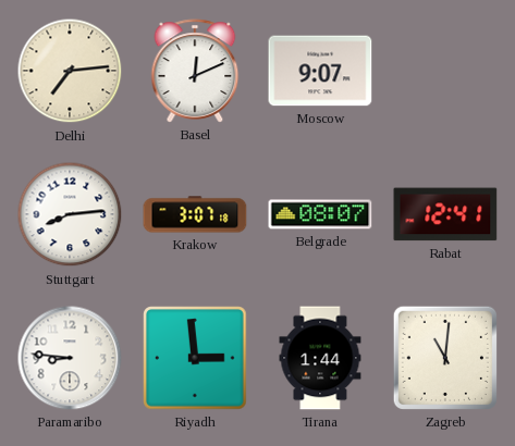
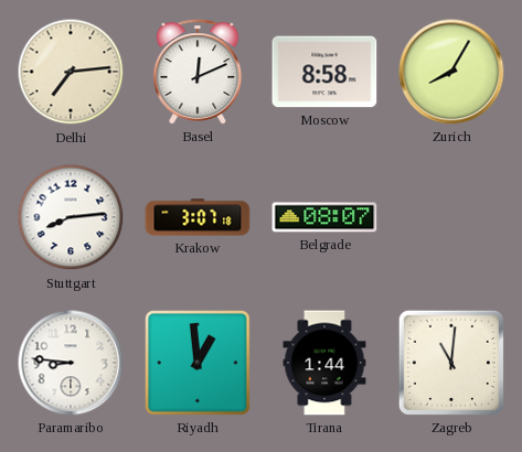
Moscow: 9:07 -> 8:58 (324, 72)
Zurich: none -> 8:05 (451, 72)
Rabat: 12:41 -> none (445, 214)
Riyadh: 2:59 -> 12:59 (198, 363)
